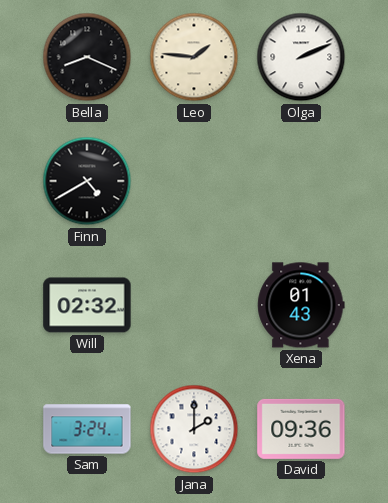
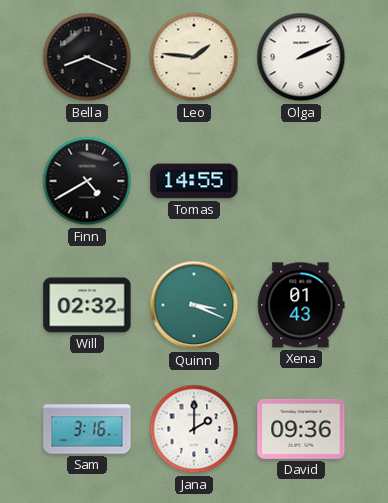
Tomas: none -> 14:55 (194, 181)
Quinn: none -> 3:19 (194, 305)
Sam: 3:24 -> 3:16 (87, 429)
